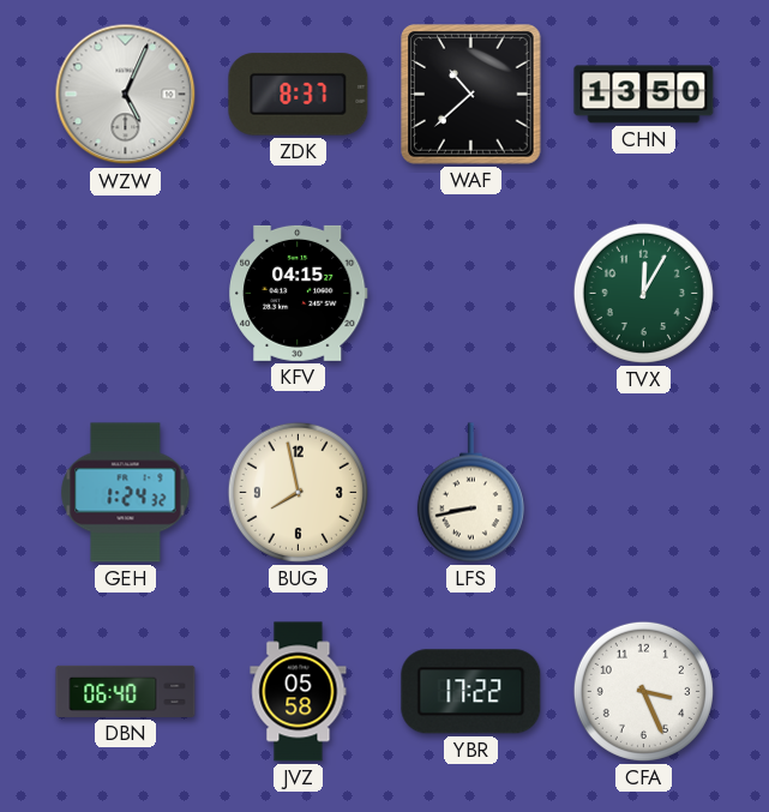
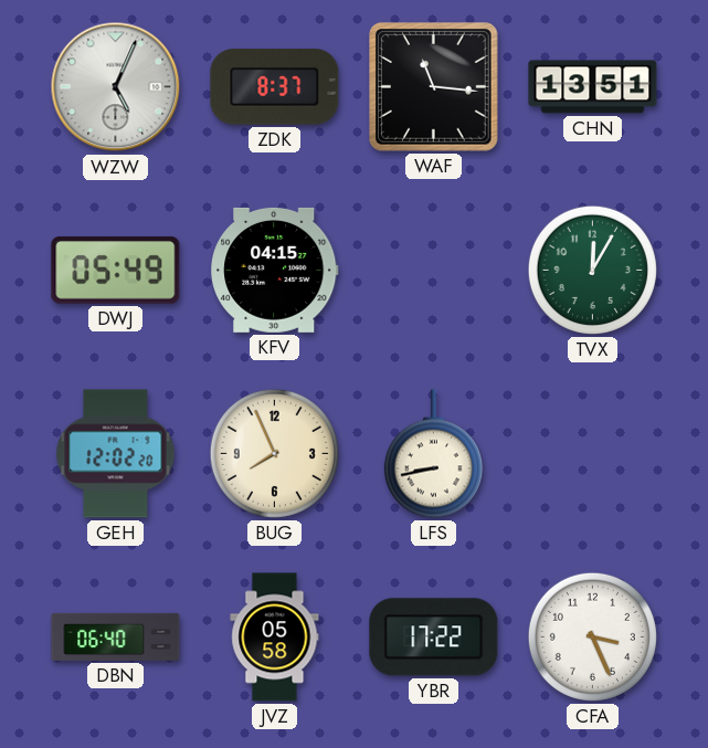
WAF: 10:38 -> 11:16 (434, 87)
CHN: 13:50 -> 13:51 (593, 87)
DWJ: none -> 05:49 (116, 271)
GEH: 1:24 -> 12:02 (116, 454)
BUG: 7:58 -> 7:56 (274, 453)
